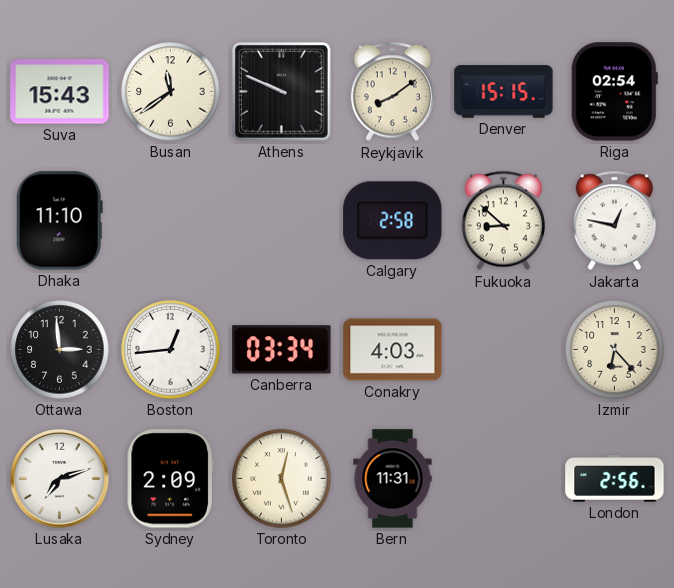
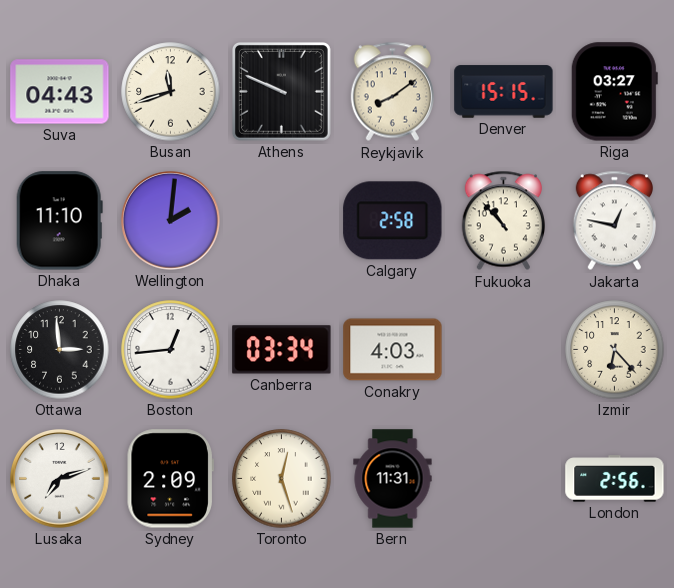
Suva: 15:43 -> 04:43 (60, 92)
Busan: 11:39 -> 11:42 (171, 92)
Riga: 02:54 -> 03:27 (614, 92)
Wellington: none -> 2:01 (171, 221)
Fukuoka: 8:52 -> 10:53 (503, 221)
